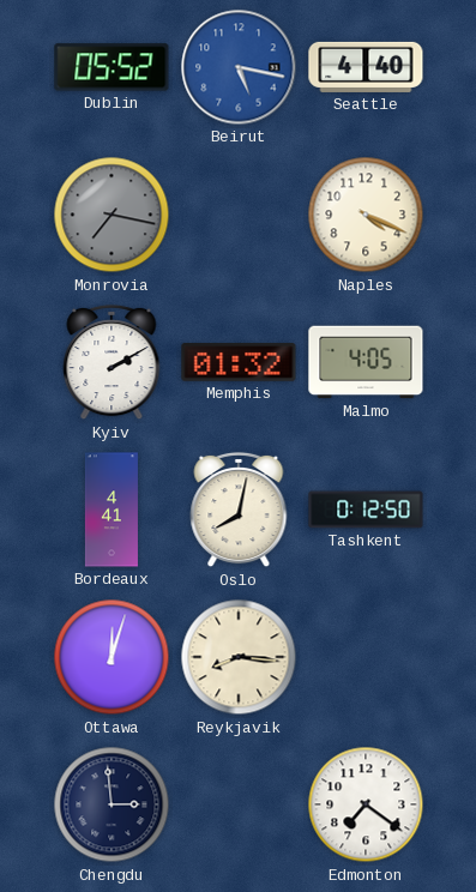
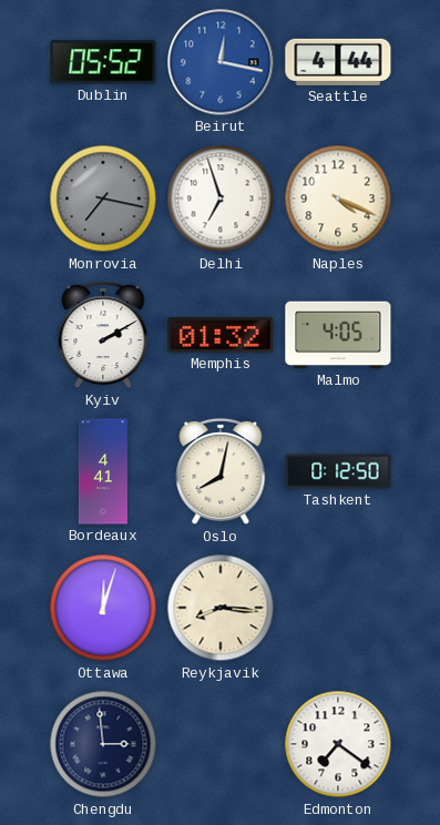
Beirut: 5:17 -> 12:17 (221, 62)
Seattle: 4:40 -> 4:44 (338, 62)
Delhi: none -> 6:57 (221, 198)
